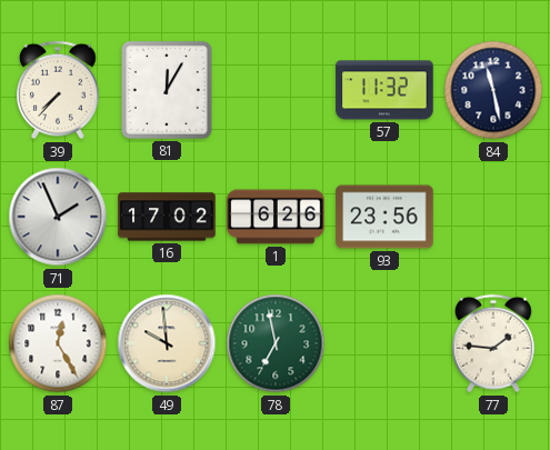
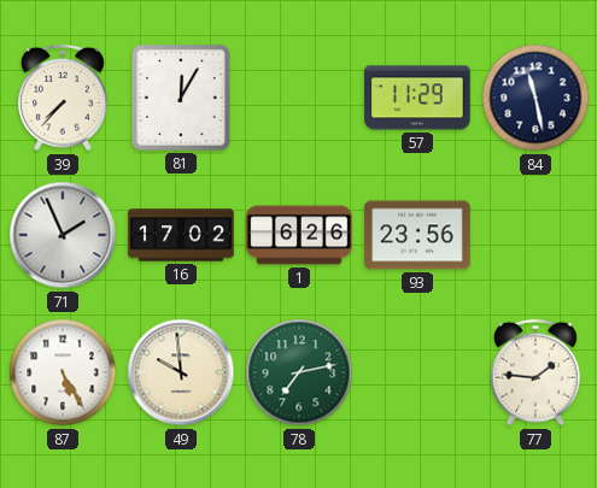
57: 11:32 -> 11:29 (417, 98)
87: 12:25 -> 5:25 (63, 372)
78: 6:58 -> 7:13 (299, 372)
